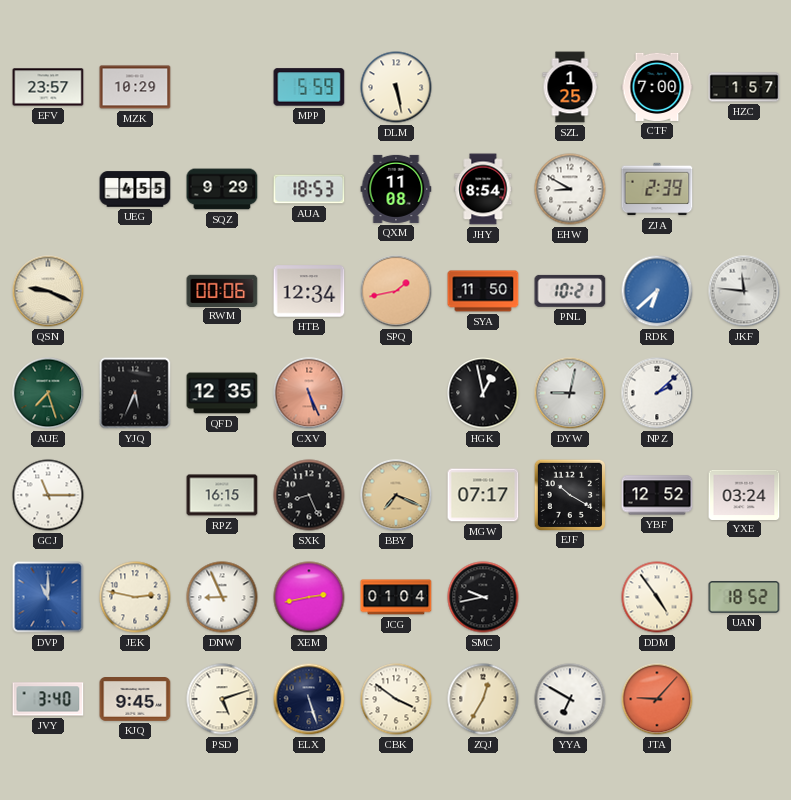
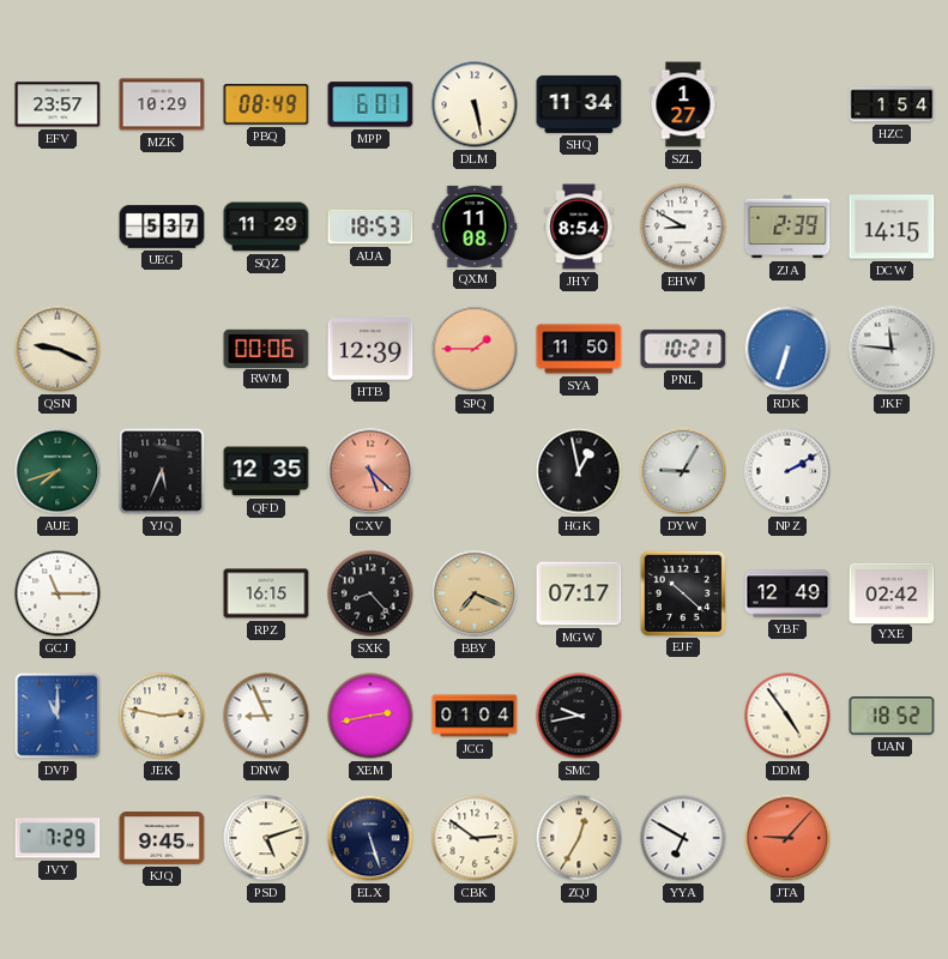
PBQ: none -> 08:49 (266, 105)
MPP: 5:59 -> 6:01 (370, 104)
SHQ: none -> 11:34 (579, 104)
SZL: 1:25 -> 1:27 (683, 104)
CTF: 7:00 -> none (657, 87)
HZC: 1:57 -> 1:54 (892, 104)
UEG: 4:55 -> 5:37 (162, 227)
SQZ: 9:29 -> 11:29 (266, 227)
DCW: none -> 14:15 (892, 227)
HTB: 12:34 -> 12:39 (370, 349)
SPQ: 1:43 -> 1:45 (475, 349)
RDK: 6:38 -> 6:33 (787, 349)
AUE: 7:27 -> 7:42 (58, 471)
CXV: 5:26 -> 5:22 (370, 471)
DYW: 9:02 -> 9:05 (683, 471)
NPZ: 2:08 -> 2:10 (787, 471)
SXK: 8:26 -> 8:23 (370, 593)
EJF: 10:20 -> 10:22 (682, 592)
YBF: 12:52 -> 12:49 (787, 593)
YXE: 03:24 -> 02:42 (892, 592)
JVY: 3:40 -> 7:29 (58, 838)
CBK: 3:51 -> 2:51 (475, 838)
